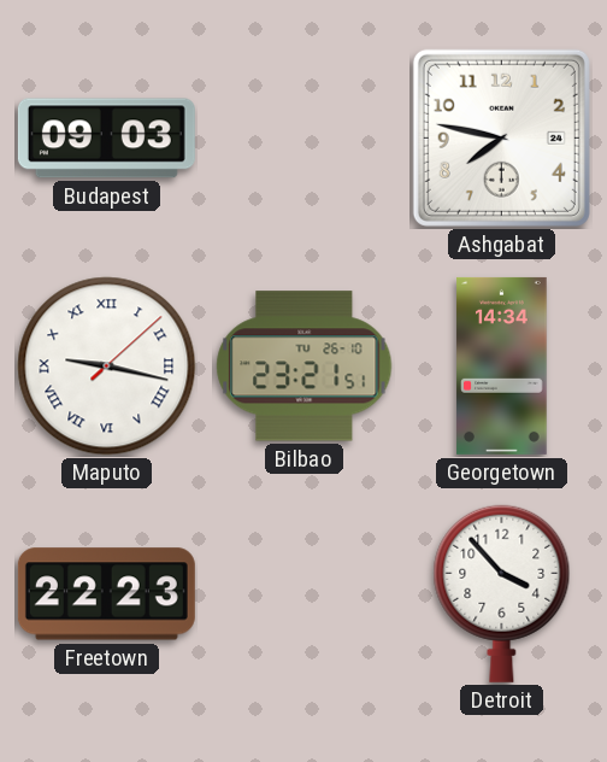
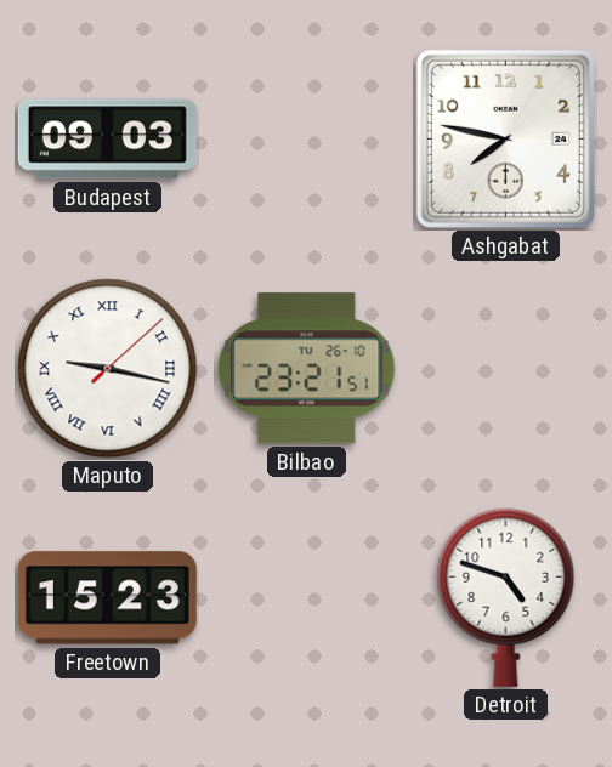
Georgetown: 14:34 -> none (502, 365)
Freetown: 22:23 -> 15:23 (107, 598)
Detroit: 3:53 -> 4:48 (506, 597)
